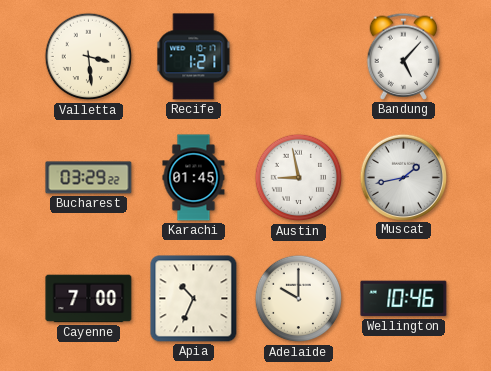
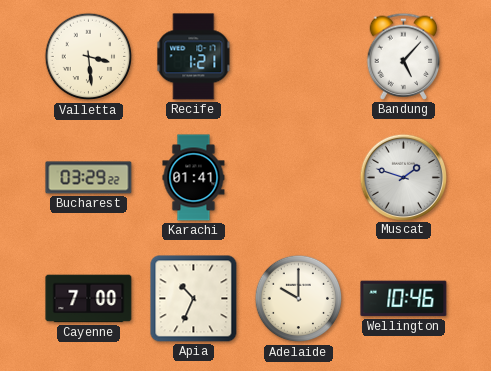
Karachi: 01:45 -> 01:41 (194, 178)
Austin: 8:58 -> none (299, 178)
Muscat: 1:43 -> 1:48 (403, 177)
